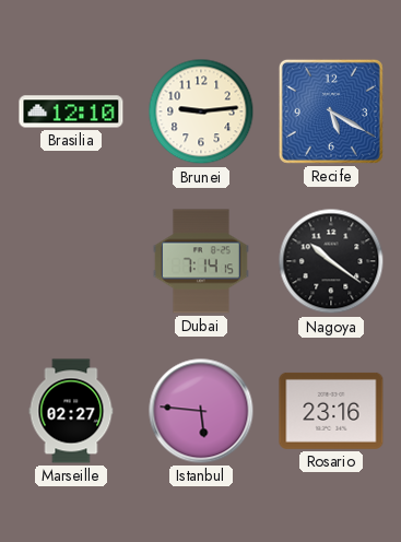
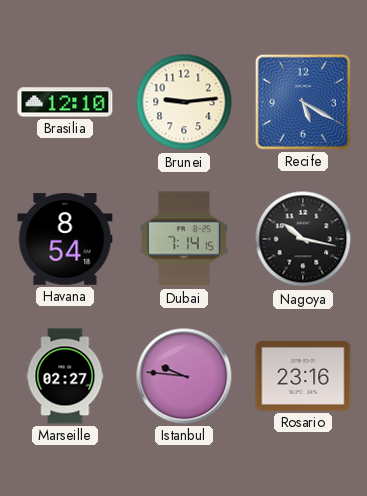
Havana: none -> 8:54 (65, 239)
Nagoya: 10:21 -> 10:17 (303, 239)
Istanbul: 5:46 -> 9:46 (184, 376)
